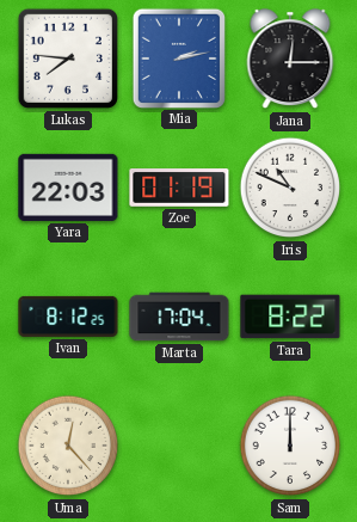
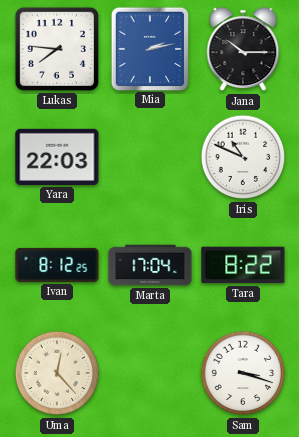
Jana: 12:15 -> 10:15 (243, 50)
Zoe: 01:19 -> none (179, 189)
Sam: 12:00 -> 3:18 (243, 373)
